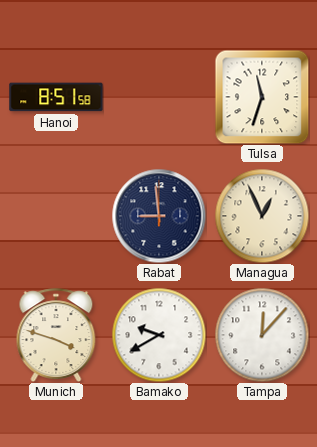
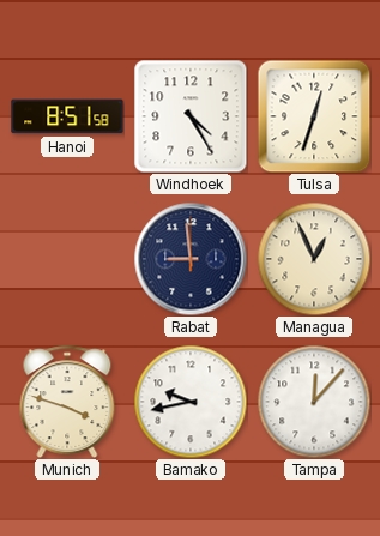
Windhoek: none -> 4:25 (191, 116)
Tulsa: 11:33 -> 12:33 (314, 116)
Bamako: 9:40 -> 9:43 (191, 402)
